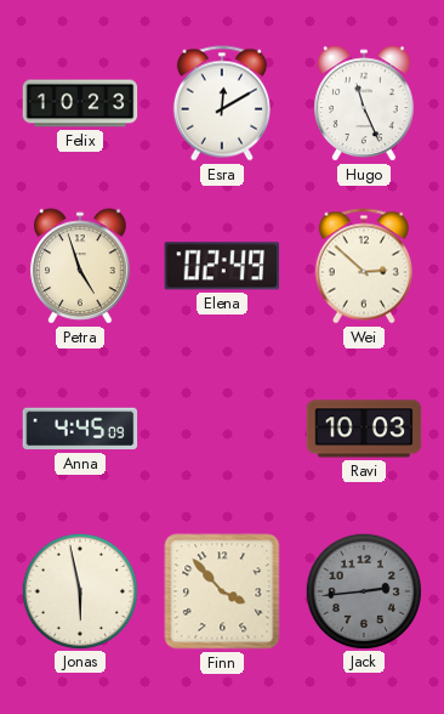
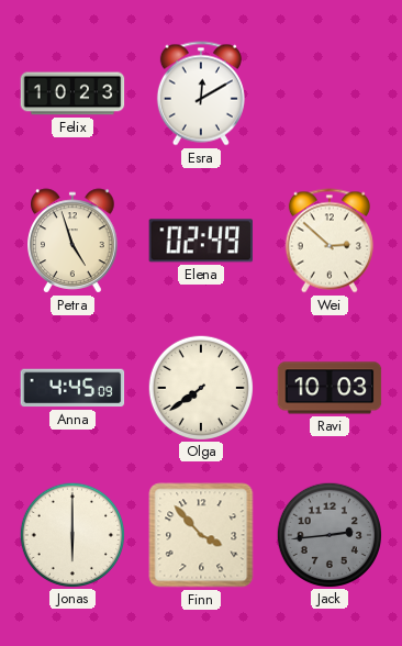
Hugo: 11:26 -> none (364, 103)
Olga: none -> 7:39 (200, 387)
Jonas: 5:58 -> 6:00 (71, 534)
